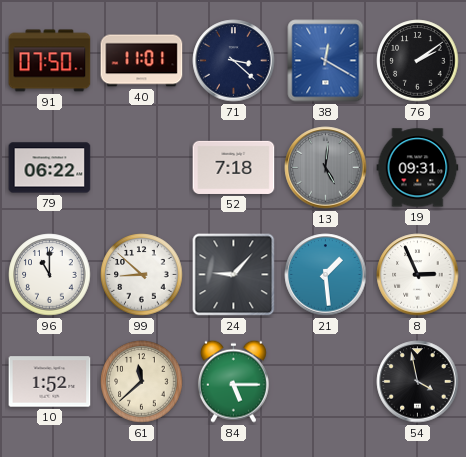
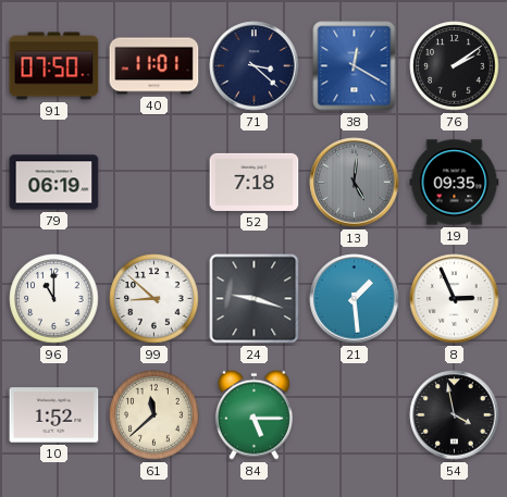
79: 06:22 -> 06:19 (54, 183)
19: 09:31 -> 09:35 (455, 183)
24: 9:07 -> 9:18 (255, 299)
